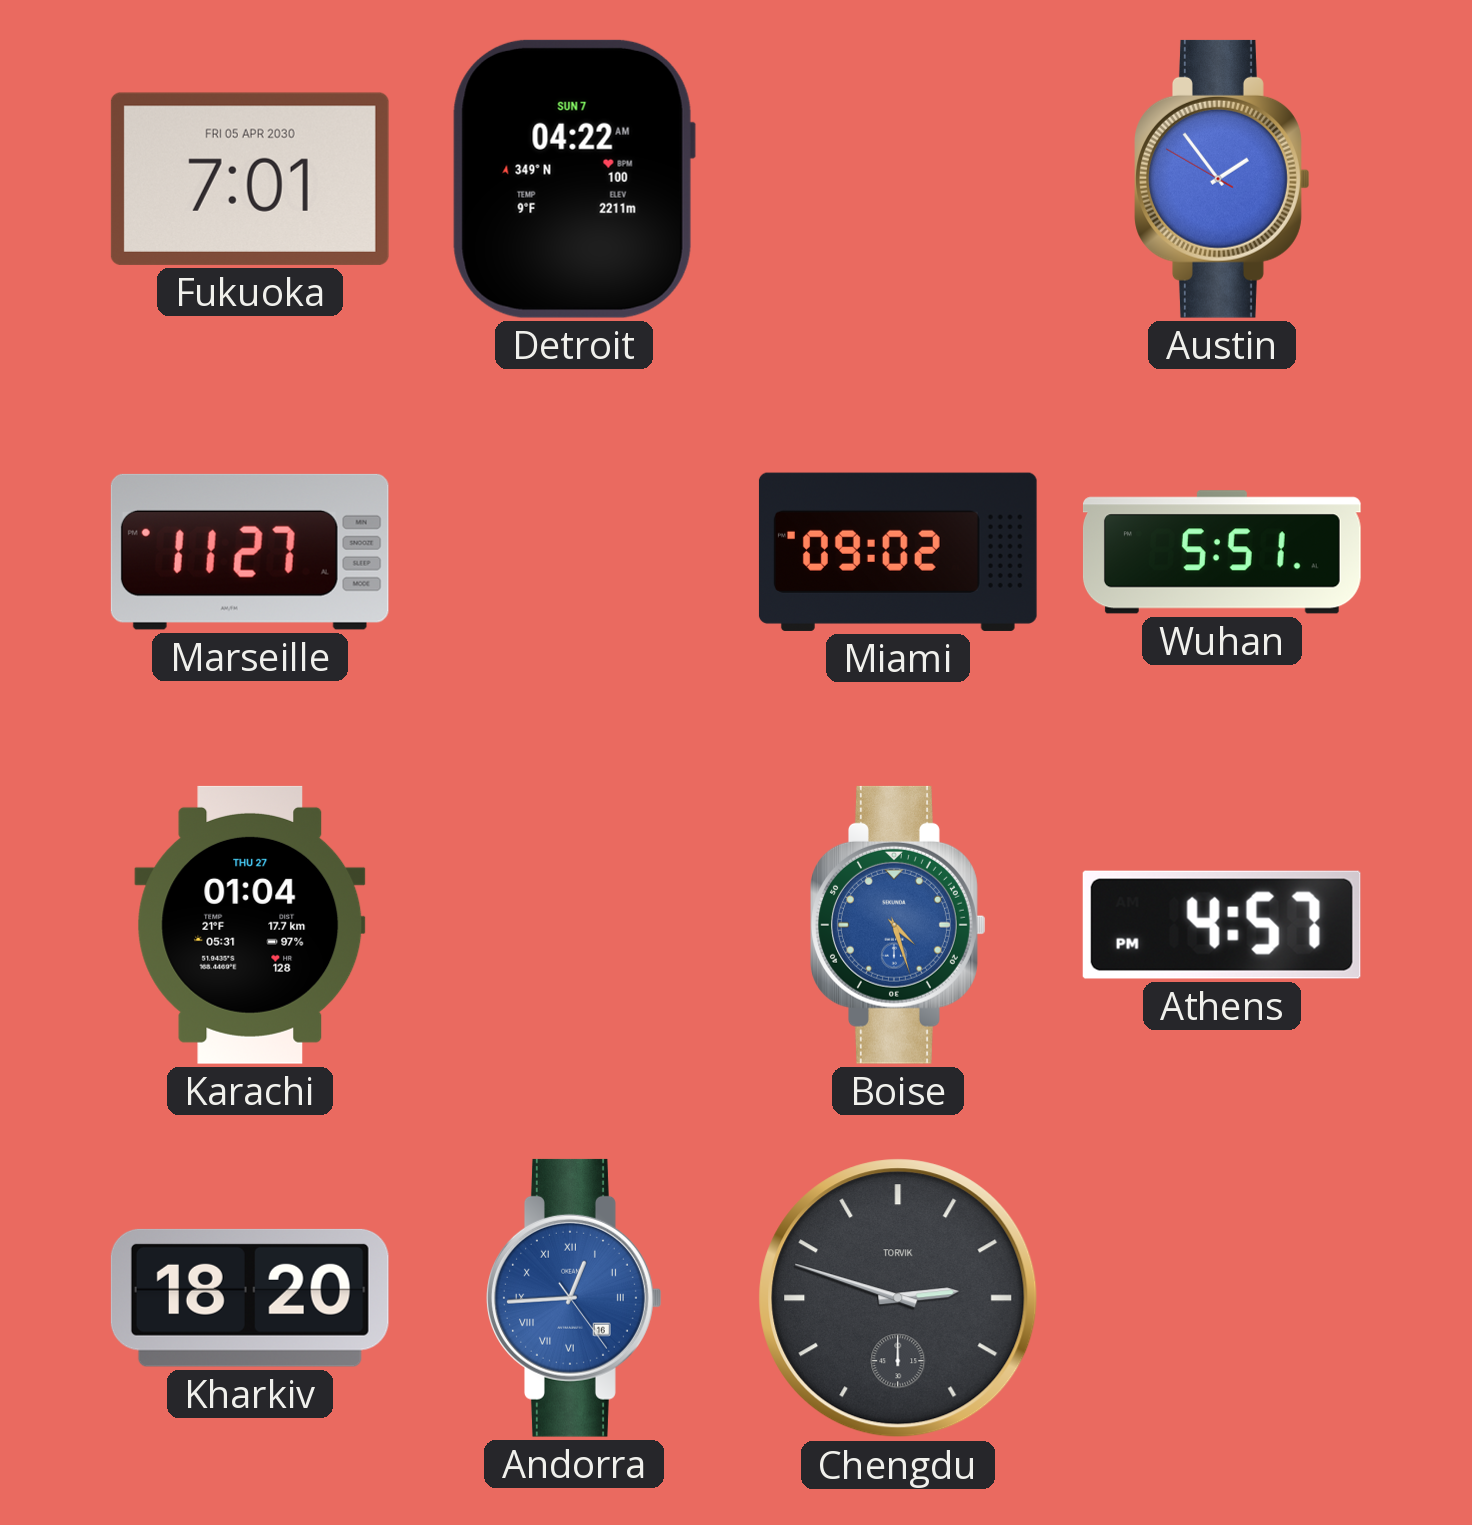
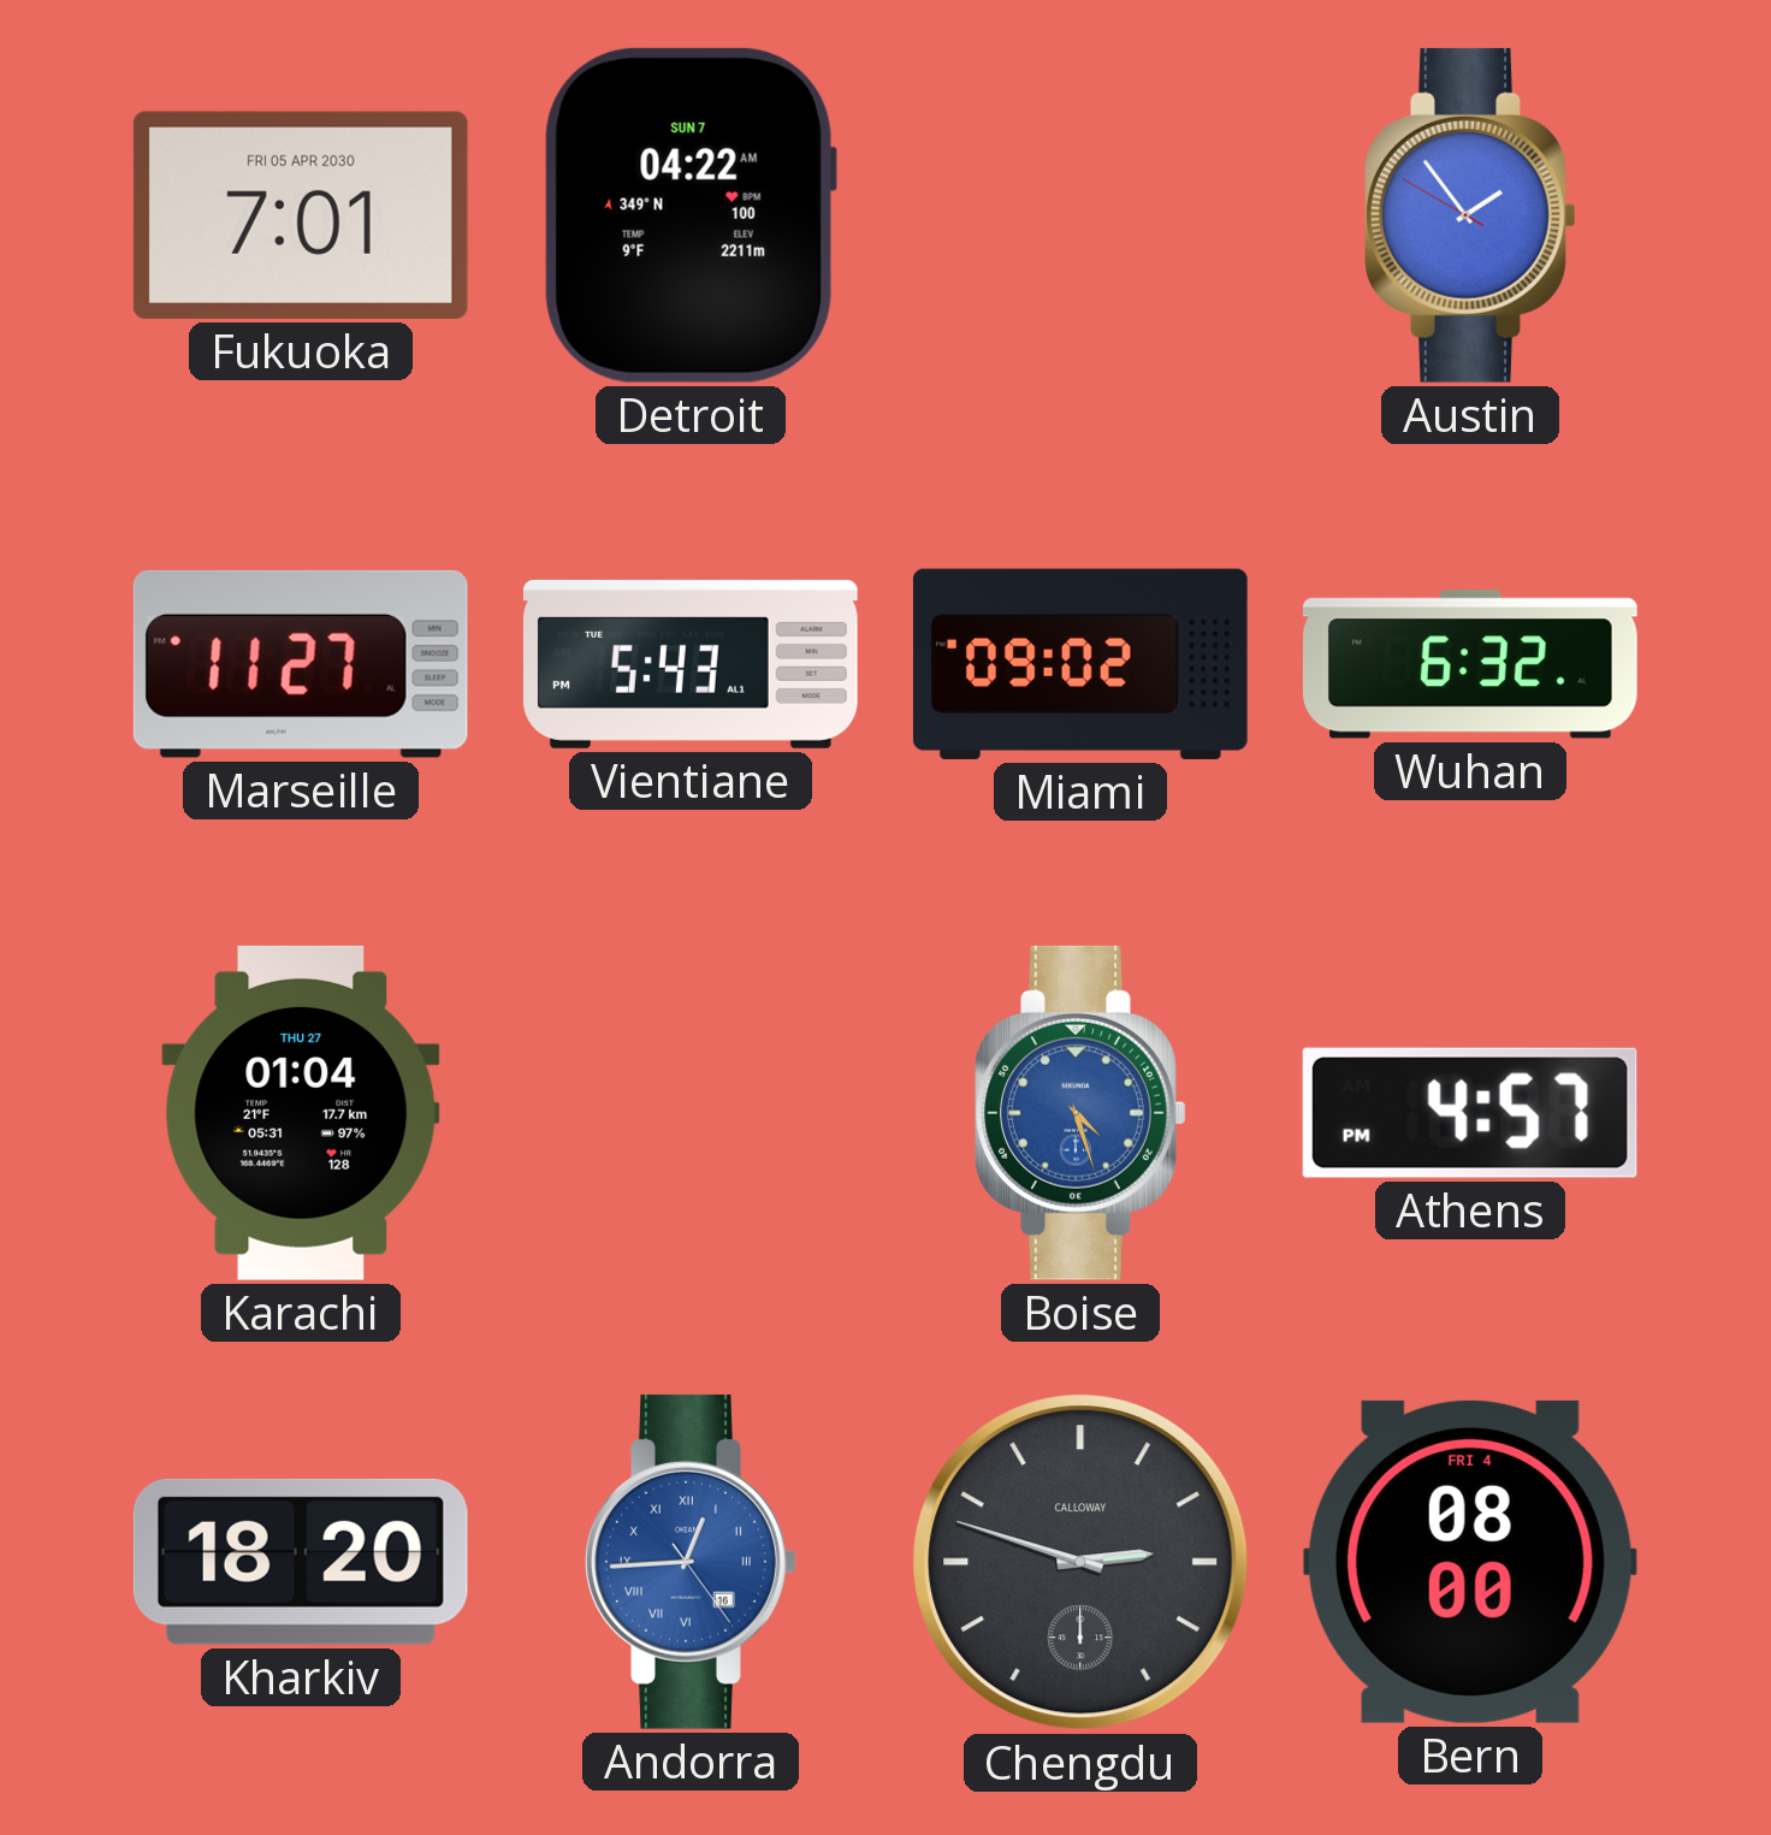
Vientiane: none -> 5:43 (691, 664)
Wuhan: 5:51 -> 6:32 (1470, 664)
Chengdu brand: TORVIK -> CALLOWAY (1080, 1562)
Bern: none -> 08:00 (1470, 1562)
